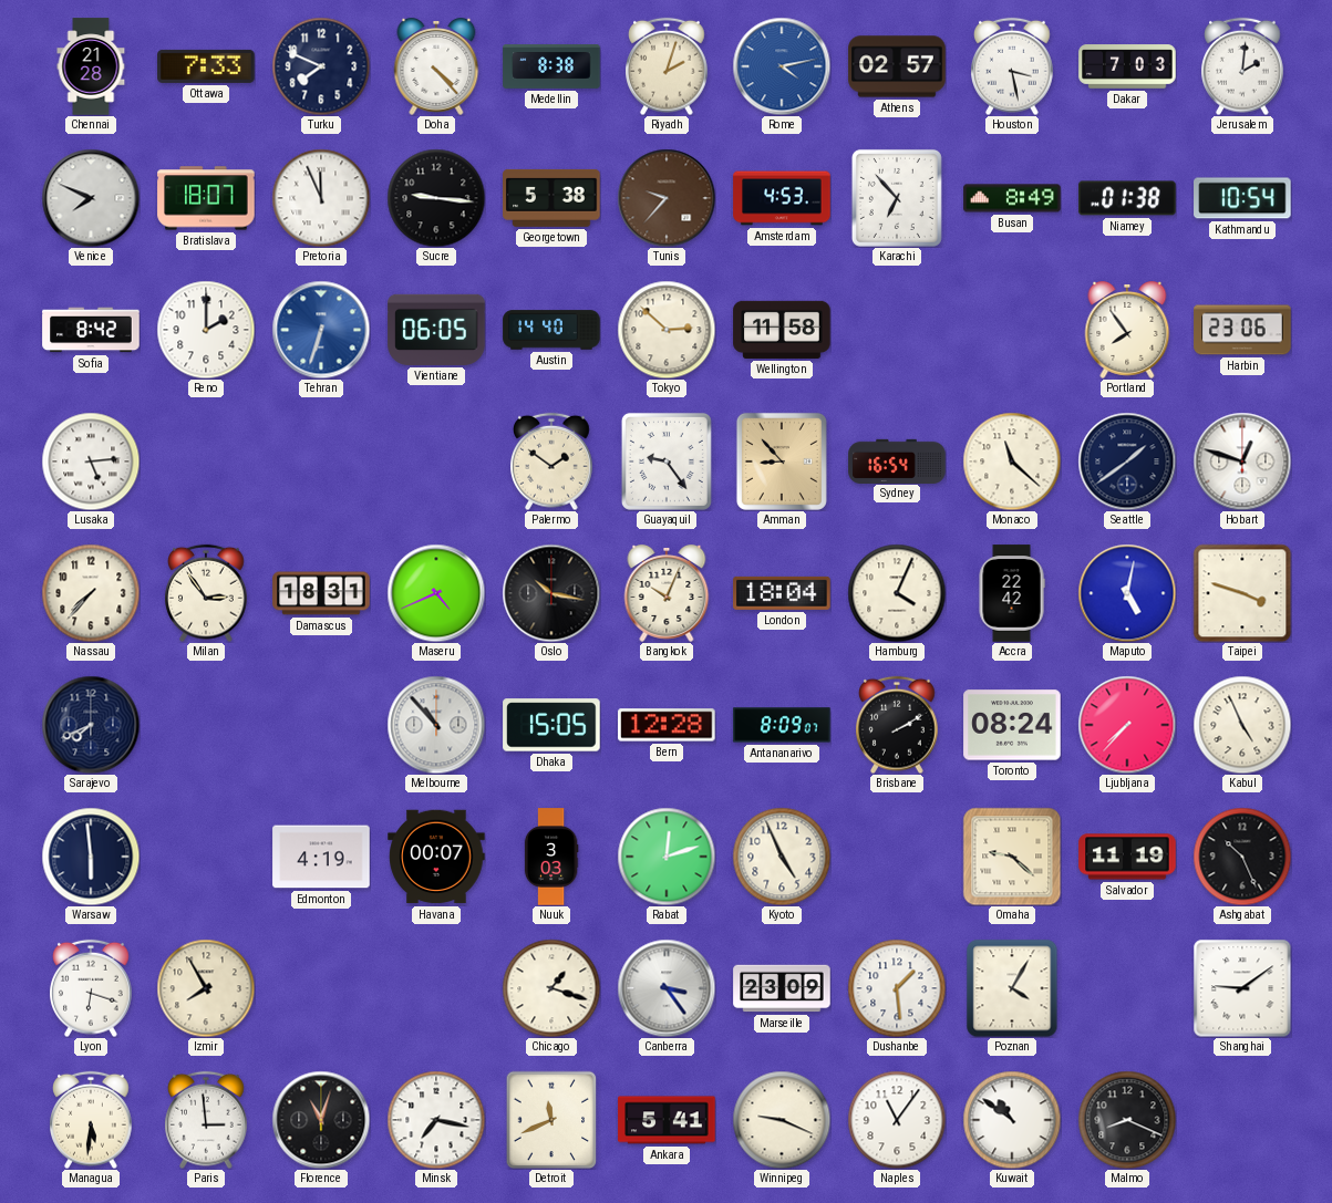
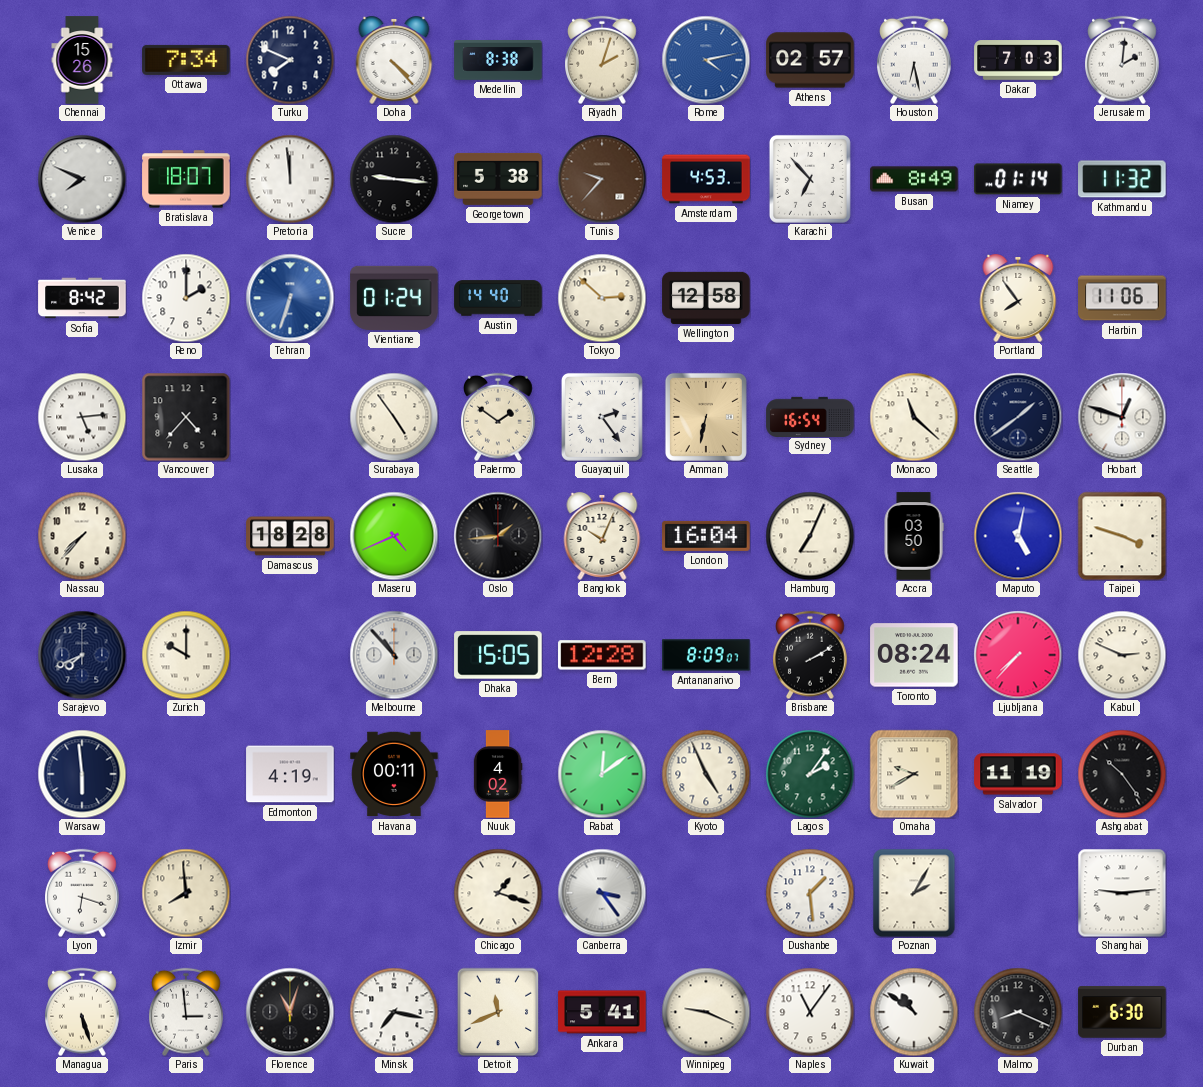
Chennai: 21:28 -> 15:26 (82, 60)
Ottawa: 7:33 -> 7:34 (186, 60)
Houston: 3:28 -> 6:28 (915, 60)
Pretoria: 11:56 -> 11:59 (290, 179)
Niamey: 01:38 -> 01:14 (1018, 179)
Kathmandu: 10:54 -> 11:32 (1122, 179)
Vientiane: 06:05 -> 01:24 (394, 298)
Wellington: 11:58 -> 12:58 (706, 298)
Harbin: 23:06 -> 11:06 (1122, 298)
Vancouver: none -> 4:37 (186, 417)
Surabaya: none -> 4:54 (394, 417)
Guayaquil: 9:24 -> 2:24 (602, 417)
Amman: 8:53 -> 6:32 (706, 417)
Milan: 2:54 -> none (207, 593)
Damascus: 18:31 -> 18:28 (290, 536)
Oslo: 10:17 -> 1:44 (498, 536)
London: 18:04 -> 16:04 (706, 536)
Hamburg: 4:04 -> 7:04 (810, 536)
Accra: 22:42 -> 03:50 (914, 536)
Zurich: none -> 10:00 (186, 655)
Kabul: 4:56 -> 2:49 (1122, 655)
Havana: 00:07 -> 00:11 (394, 774)
Nuuk: 3:03 -> 4:02 (498, 774)
Rabat: 12:12 -> 12:09 (602, 774)
Lagos: none -> 2:06 (810, 774)
Omaha: 9:22 -> 9:40 (914, 774)
Ashgabat: 10:26 -> 10:24 (1122, 774)
Izmir: 7:55 -> 7:59 (186, 893)
Marseille: 23:09 -> none (782, 988)
Poznan: 4:05 -> 2:05 (914, 893)
Shanghai: 9:09 -> 9:14 (1122, 893)
Managua: 5:31 -> 5:27 (83, 1012)
Durban: none -> 6:30 (1122, 1012)
